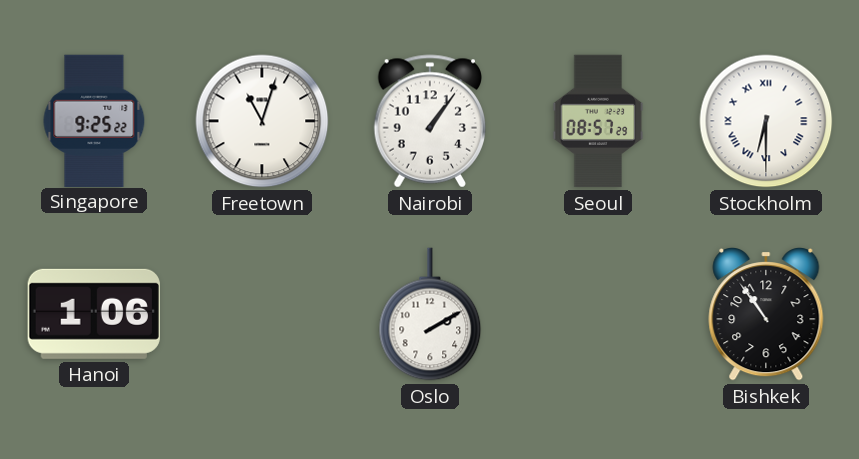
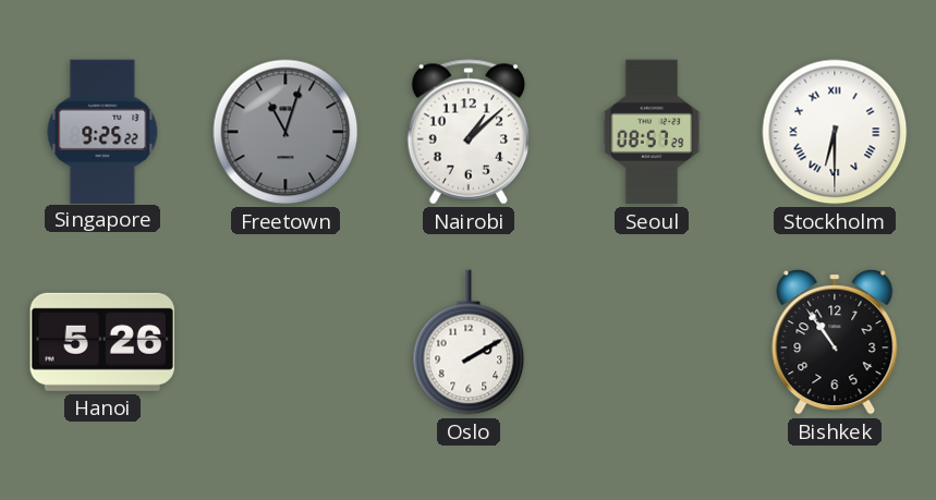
Freetown dial: white -> grey (285, 132)
Nairobi: 1:06 -> 1:08 (467, 132)
Hanoi: 1:06 -> 5:26 (102, 342)
